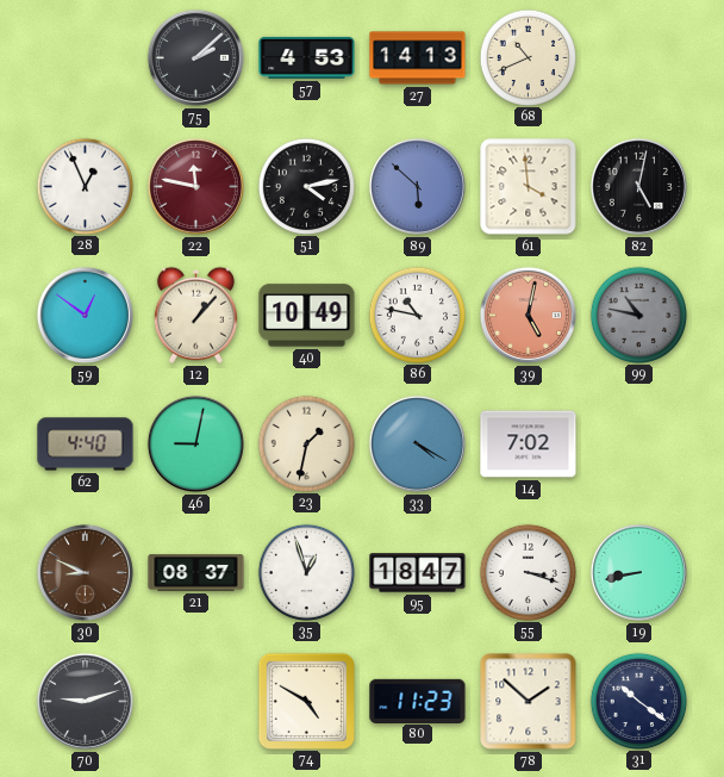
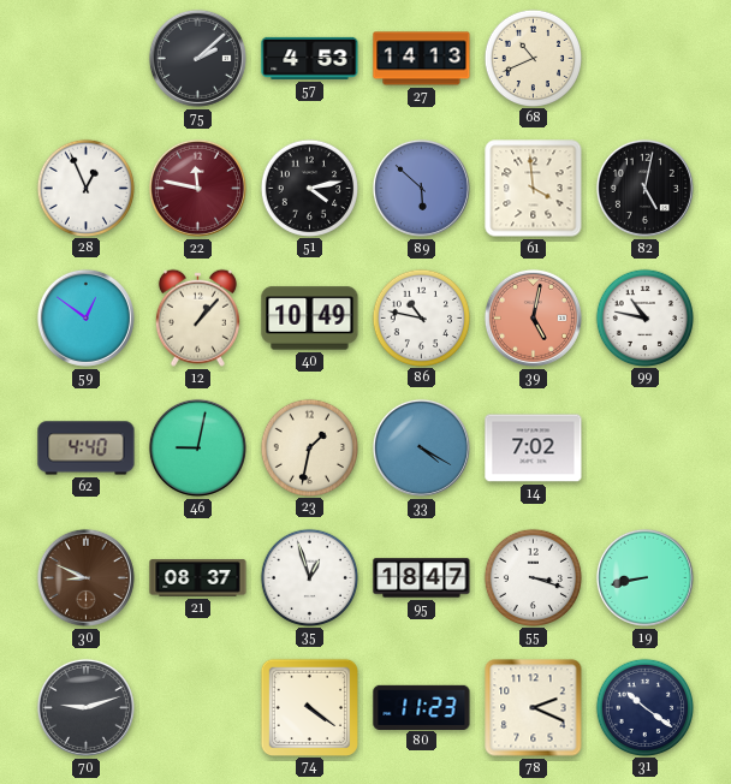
99 dial: grey -> white (644, 317)
74: 4:50 -> 4:21 (309, 707)
78: 1:52 -> 2:19 (534, 708)
